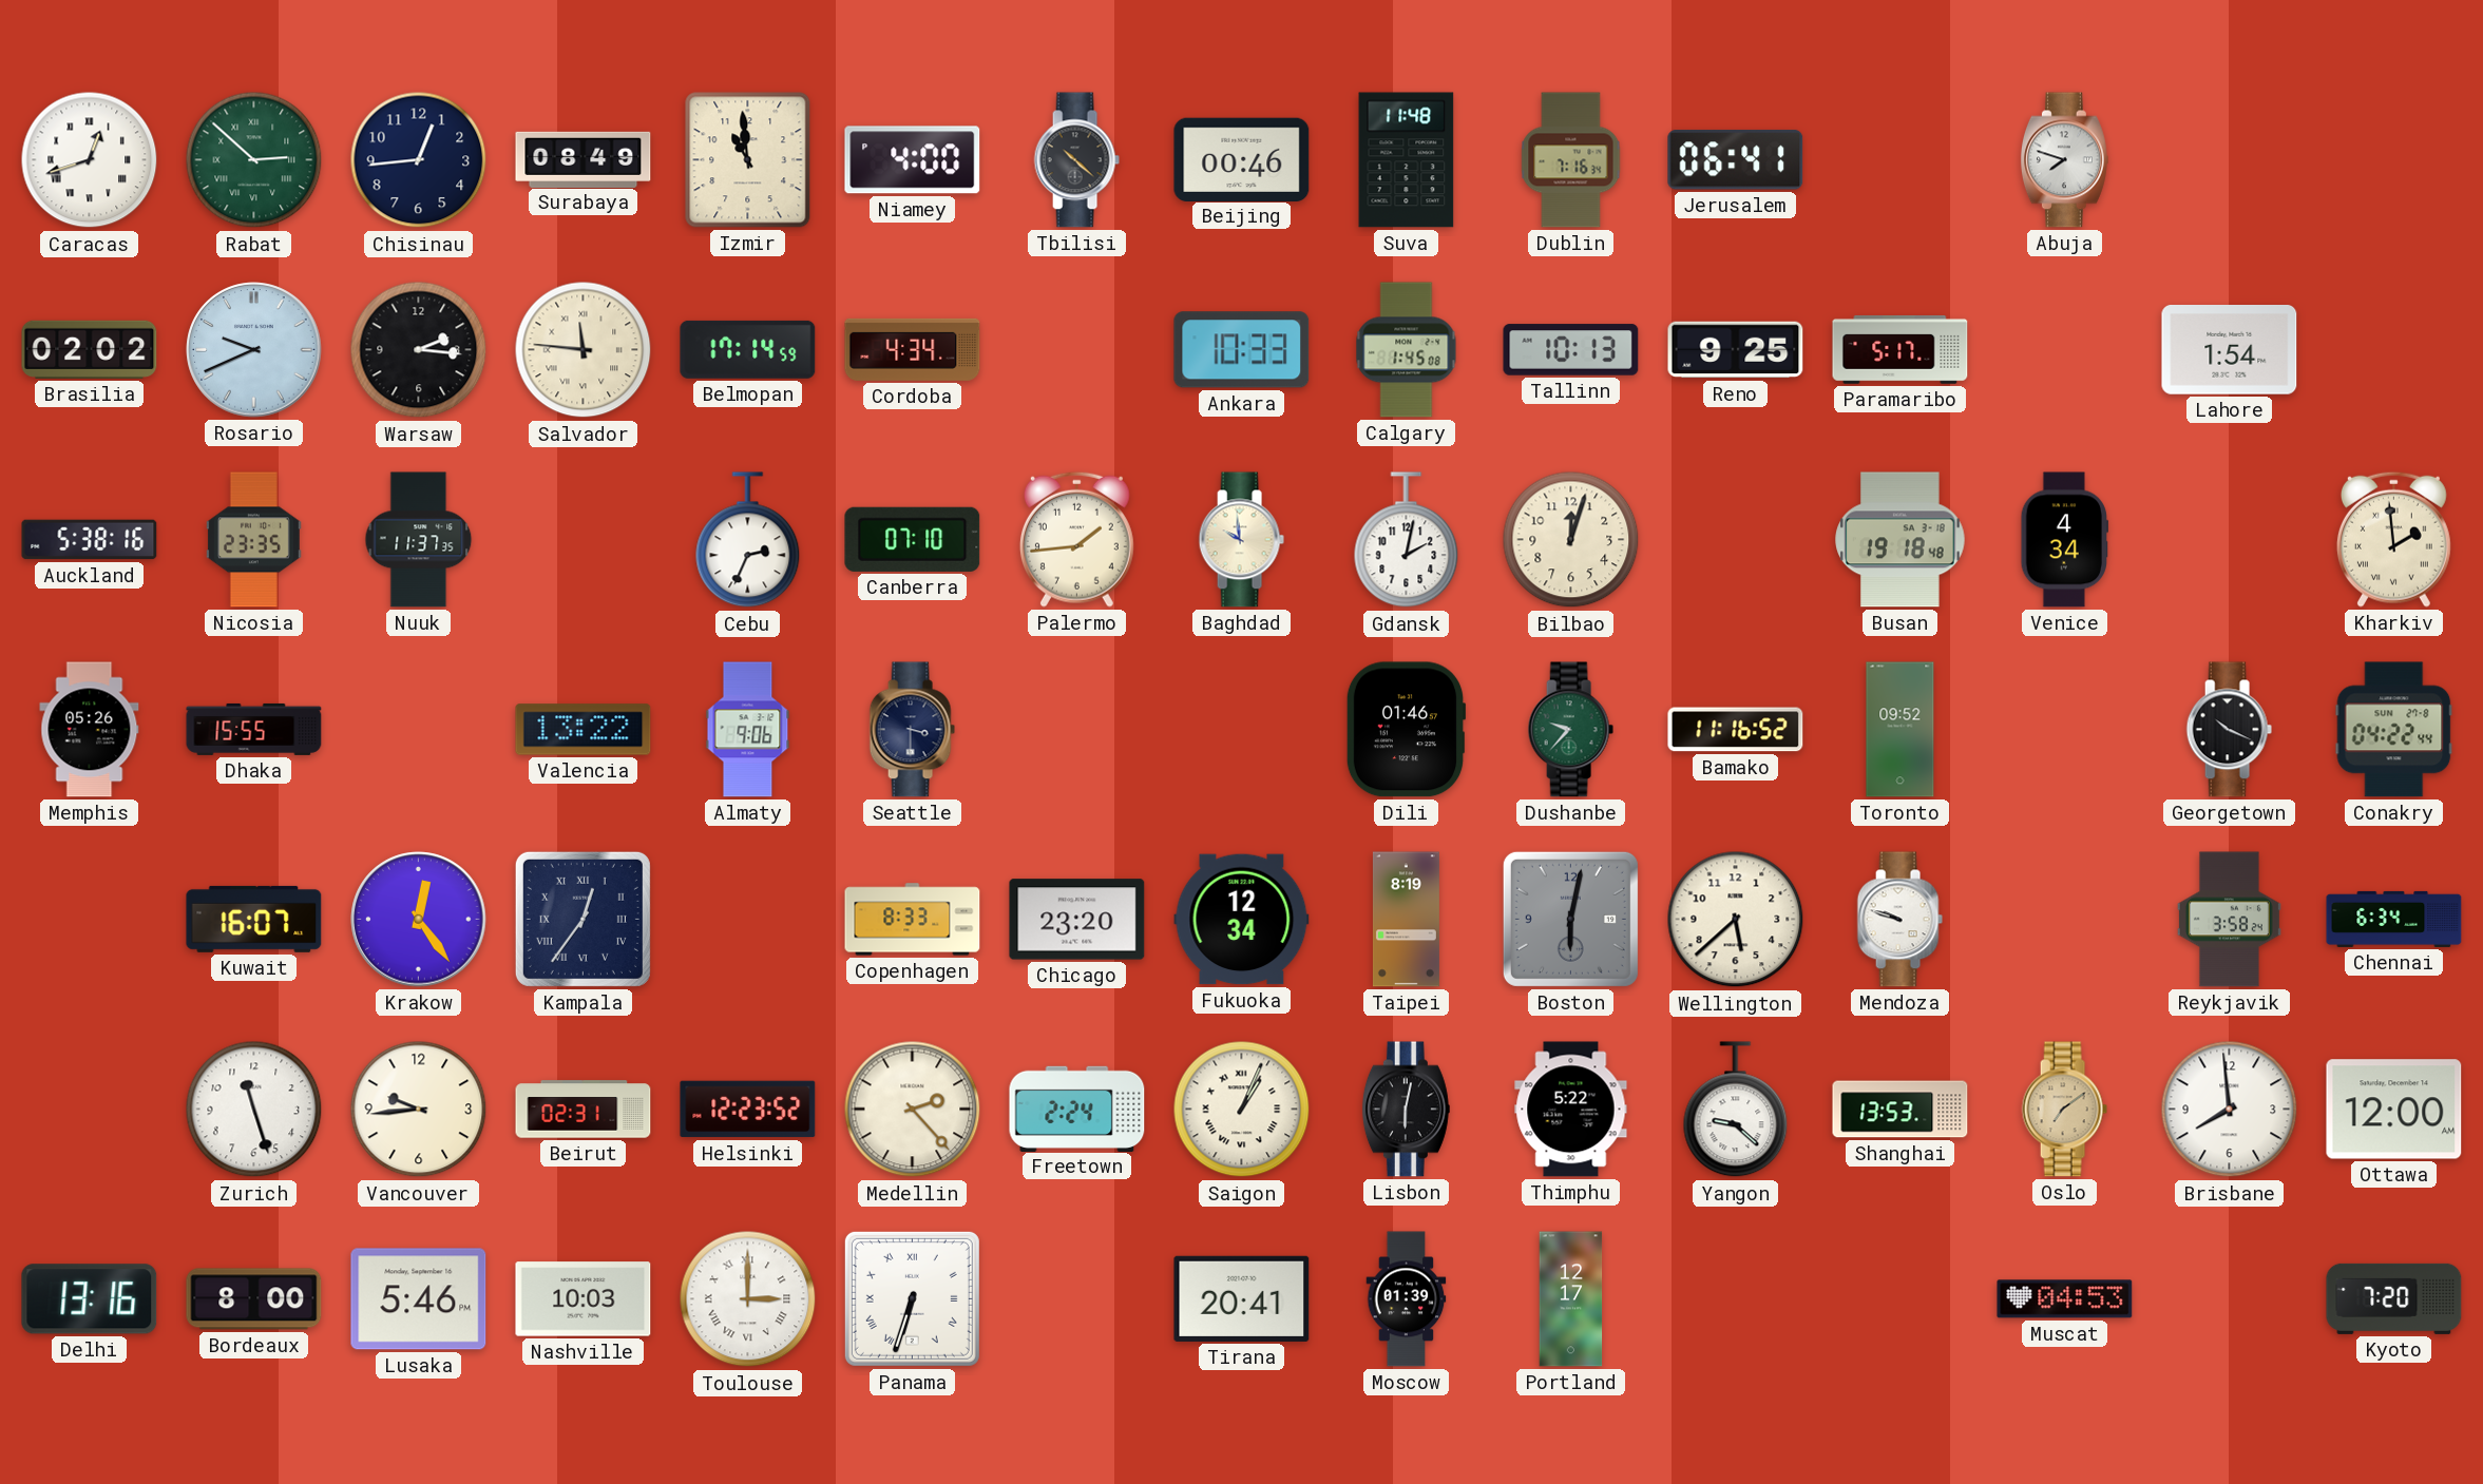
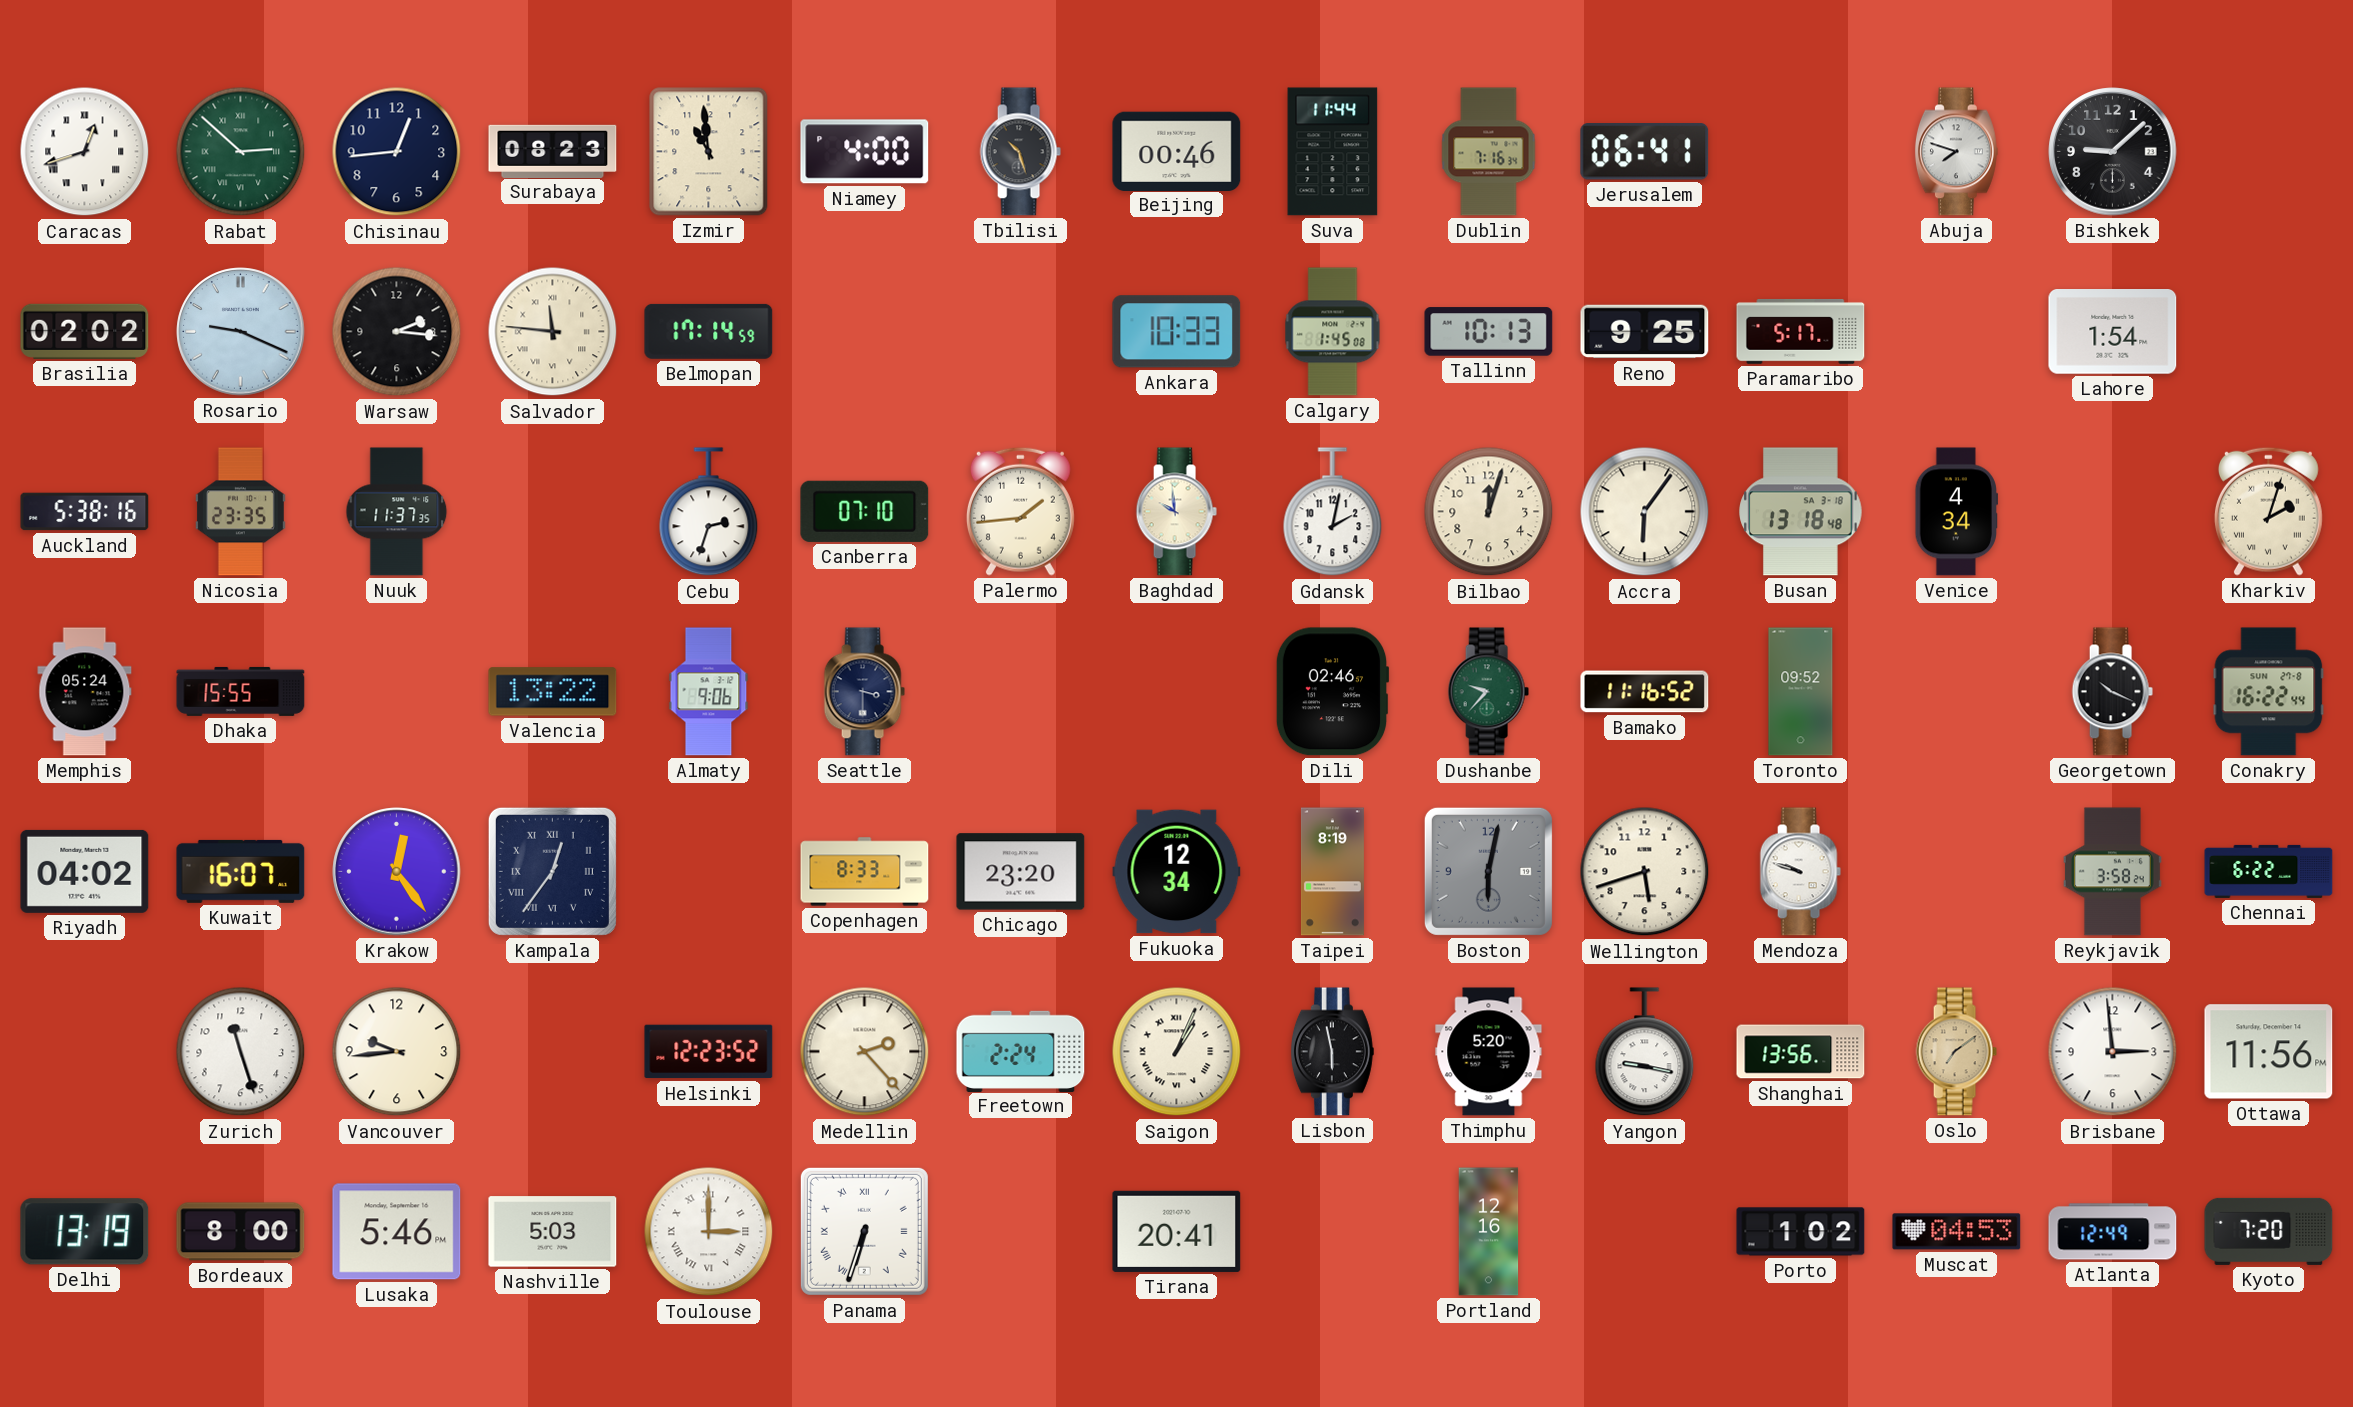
Surabaya: 08:49 -> 08:23 (553, 151)
Tbilisi: 10:22 -> 10:27 (1020, 152)
Suva: 11:48 -> 11:44 (1333, 152)
Bishkek: none -> 9:08 (2113, 152)
Rosario: 9:41 -> 9:19 (241, 332)
Cordoba: 4:34 -> none (913, 349)
Cebu: 2:34 -> 2:33 (709, 512)
Accra: none -> 6:06 (1645, 512)
Busan: 19:18 -> 13:18 (1801, 512)
Kharkiv: 1:59 -> 2:03 (2268, 511)
Memphis: 05:26 -> 05:24 (85, 692)
Dili: 01:46 -> 02:46 (1332, 692)
Conakry: 04:22 -> 16:22 (2269, 692)
Riyadh: none -> 04:02 (85, 871)
Wellington: 5:38 -> 5:42 (1645, 872)
Chennai: 6:34 -> 6:22 (2269, 871)
Beirut: 02:31 -> none (584, 1110)
Lisbon: 6:02 -> 5:58 (1332, 1052)
Thimphu: 5:22 -> 5:20 (1489, 1052)
Yangon: 9:22 -> 9:17 (1645, 1052)
Shanghai: 13:53 -> 13:56 (1801, 1052)
Brisbane: 7:59 -> 2:59 (2113, 1052)
Ottawa: 12:00 -> 11:56 (2269, 1052)
Delhi: 13:16 -> 13:19 (85, 1232)
Nashville: 10:03 -> 5:03 (553, 1232)
Moscow: 01:39 -> none (1407, 1299)
Portland: 12:17 -> 12:16 (1489, 1232)
Porto: none -> 1:02 (1801, 1232)
Atlanta: none -> 12:49 (2113, 1232)
